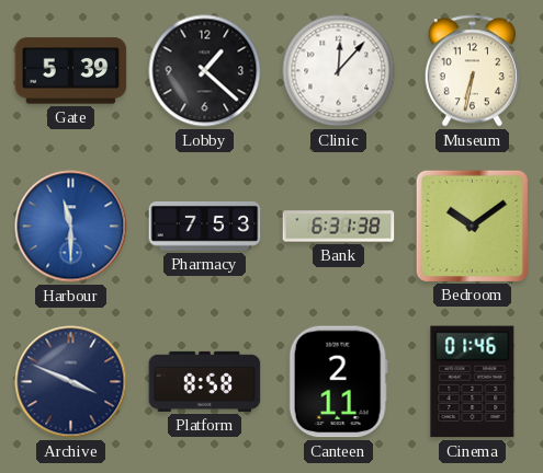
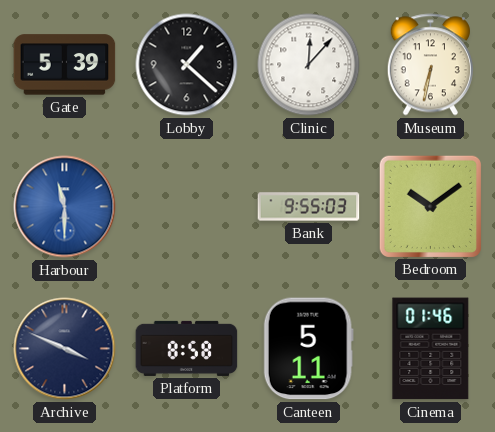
Pharmacy: 7:53 -> none (205, 227)
Bank: 6:31 -> 9:55 (309, 207)
Canteen: 2:11 -> 5:11 (308, 349)
